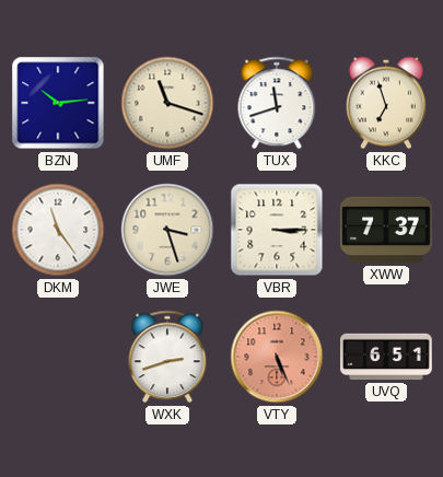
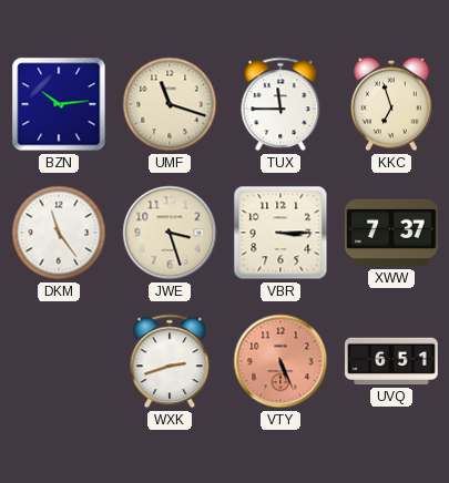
TUX: 11:42 -> 11:45 (280, 104)
